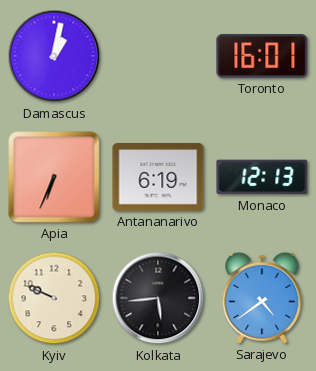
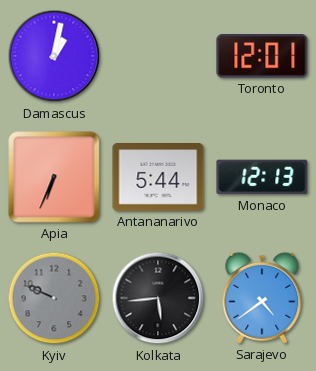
Toronto: 16:01 -> 12:01 (262, 56)
Antananarivo: 6:19 -> 5:44 (158, 177)
Kyiv dial: cream -> grey (54, 298)
